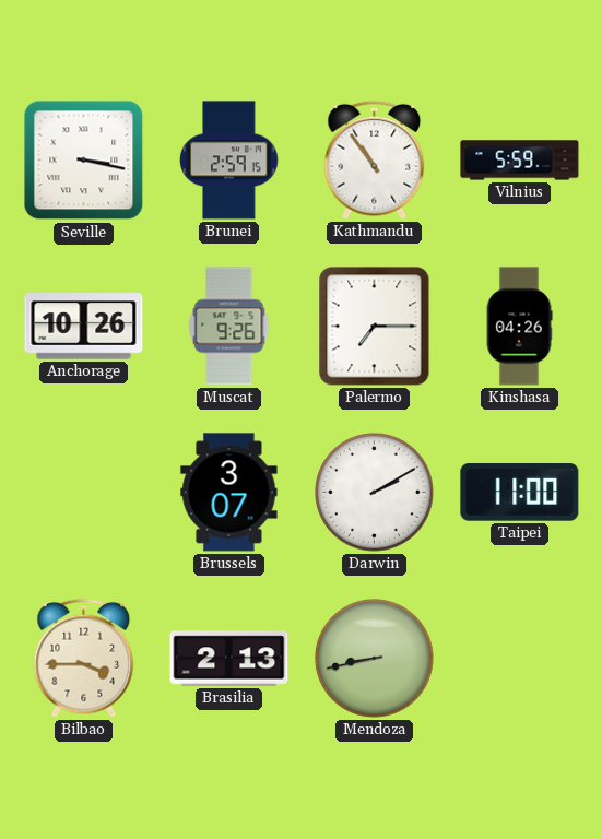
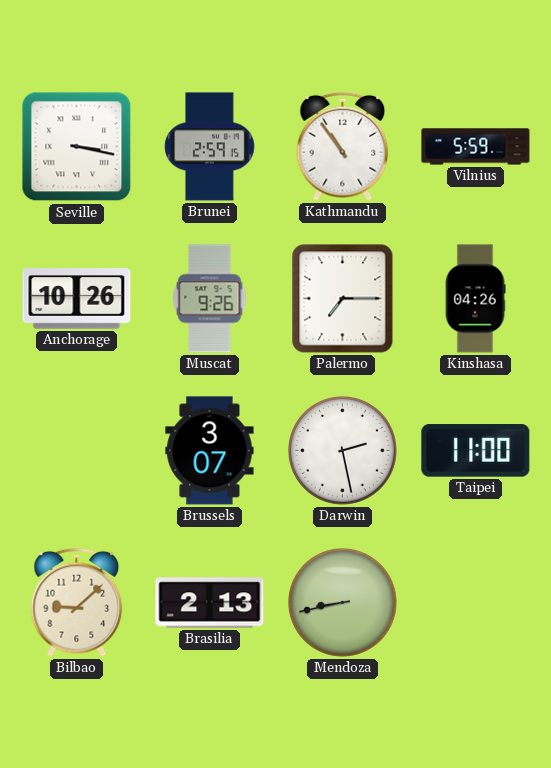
Darwin: 2:10 -> 2:28 (343, 451)
Bilbao: 3:45 -> 9:08 (77, 602)
